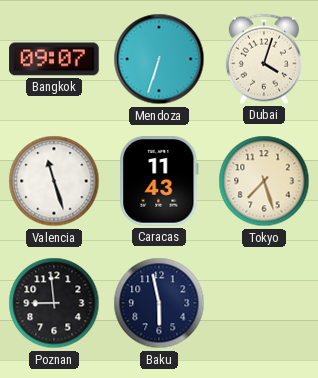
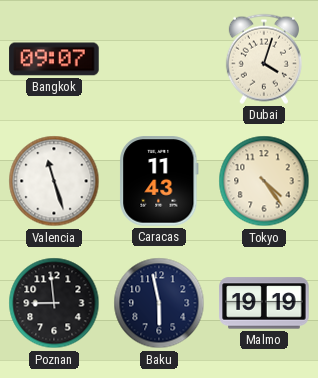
Mendoza: 6:33 -> none (159, 59)
Tokyo: 7:27 -> 4:24 (264, 181)
Malmo: none -> 19:19 (264, 303)
